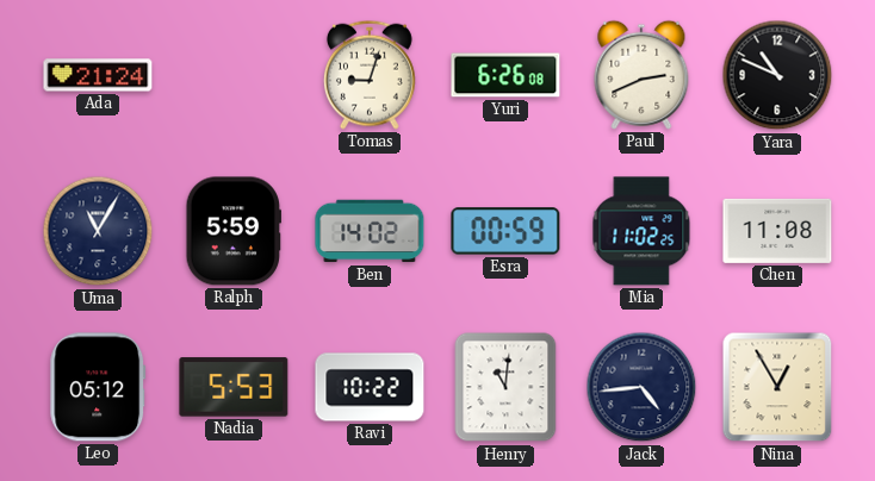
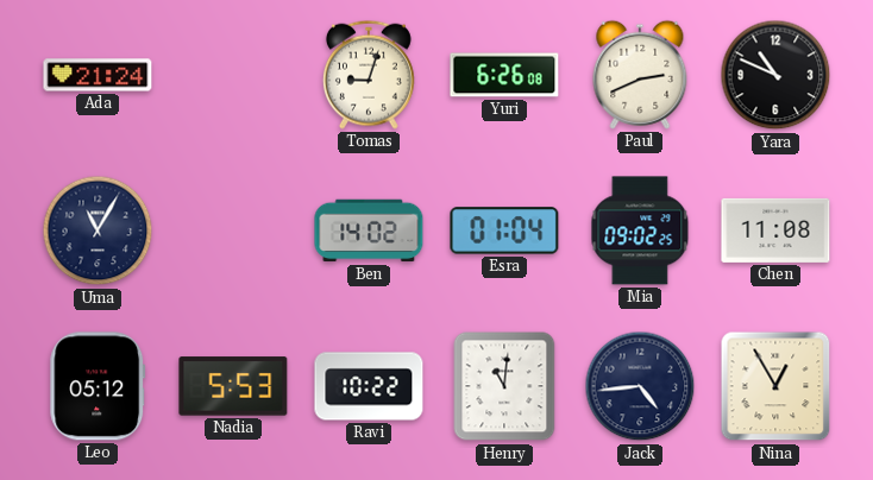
Ralph: 5:59 -> none (232, 231)
Esra: 00:59 -> 01:04 (504, 230)
Mia: 11:02 -> 09:02 (640, 230)
